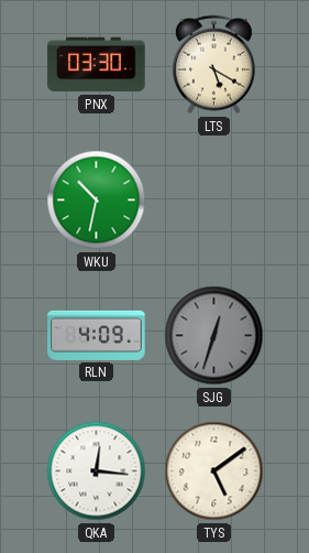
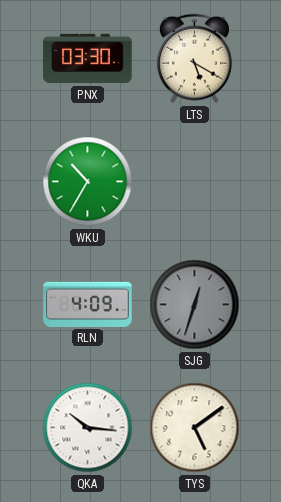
WKU: 10:32 -> 10:35 (88, 182)
QKA: 12:16 -> 10:16 (88, 428)
